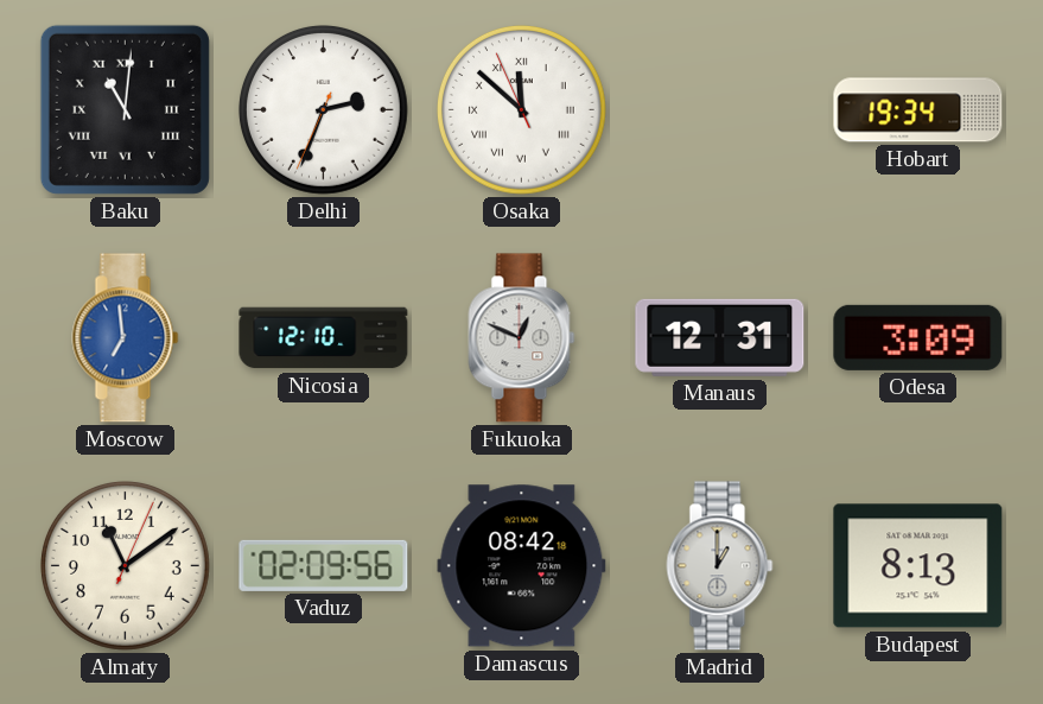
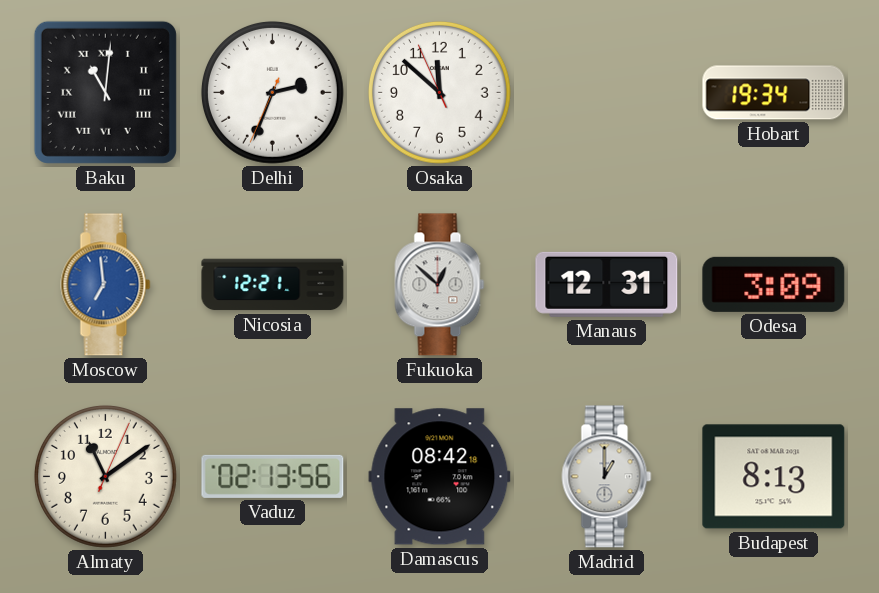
Osaka numerals: Roman -> Arabic (439, 92)
Nicosia: 12:10 -> 12:21 (273, 285)
Fukuoka: 12:49 -> 12:52 (440, 285)
Vaduz: 02:09 -> 02:13 (273, 476)
